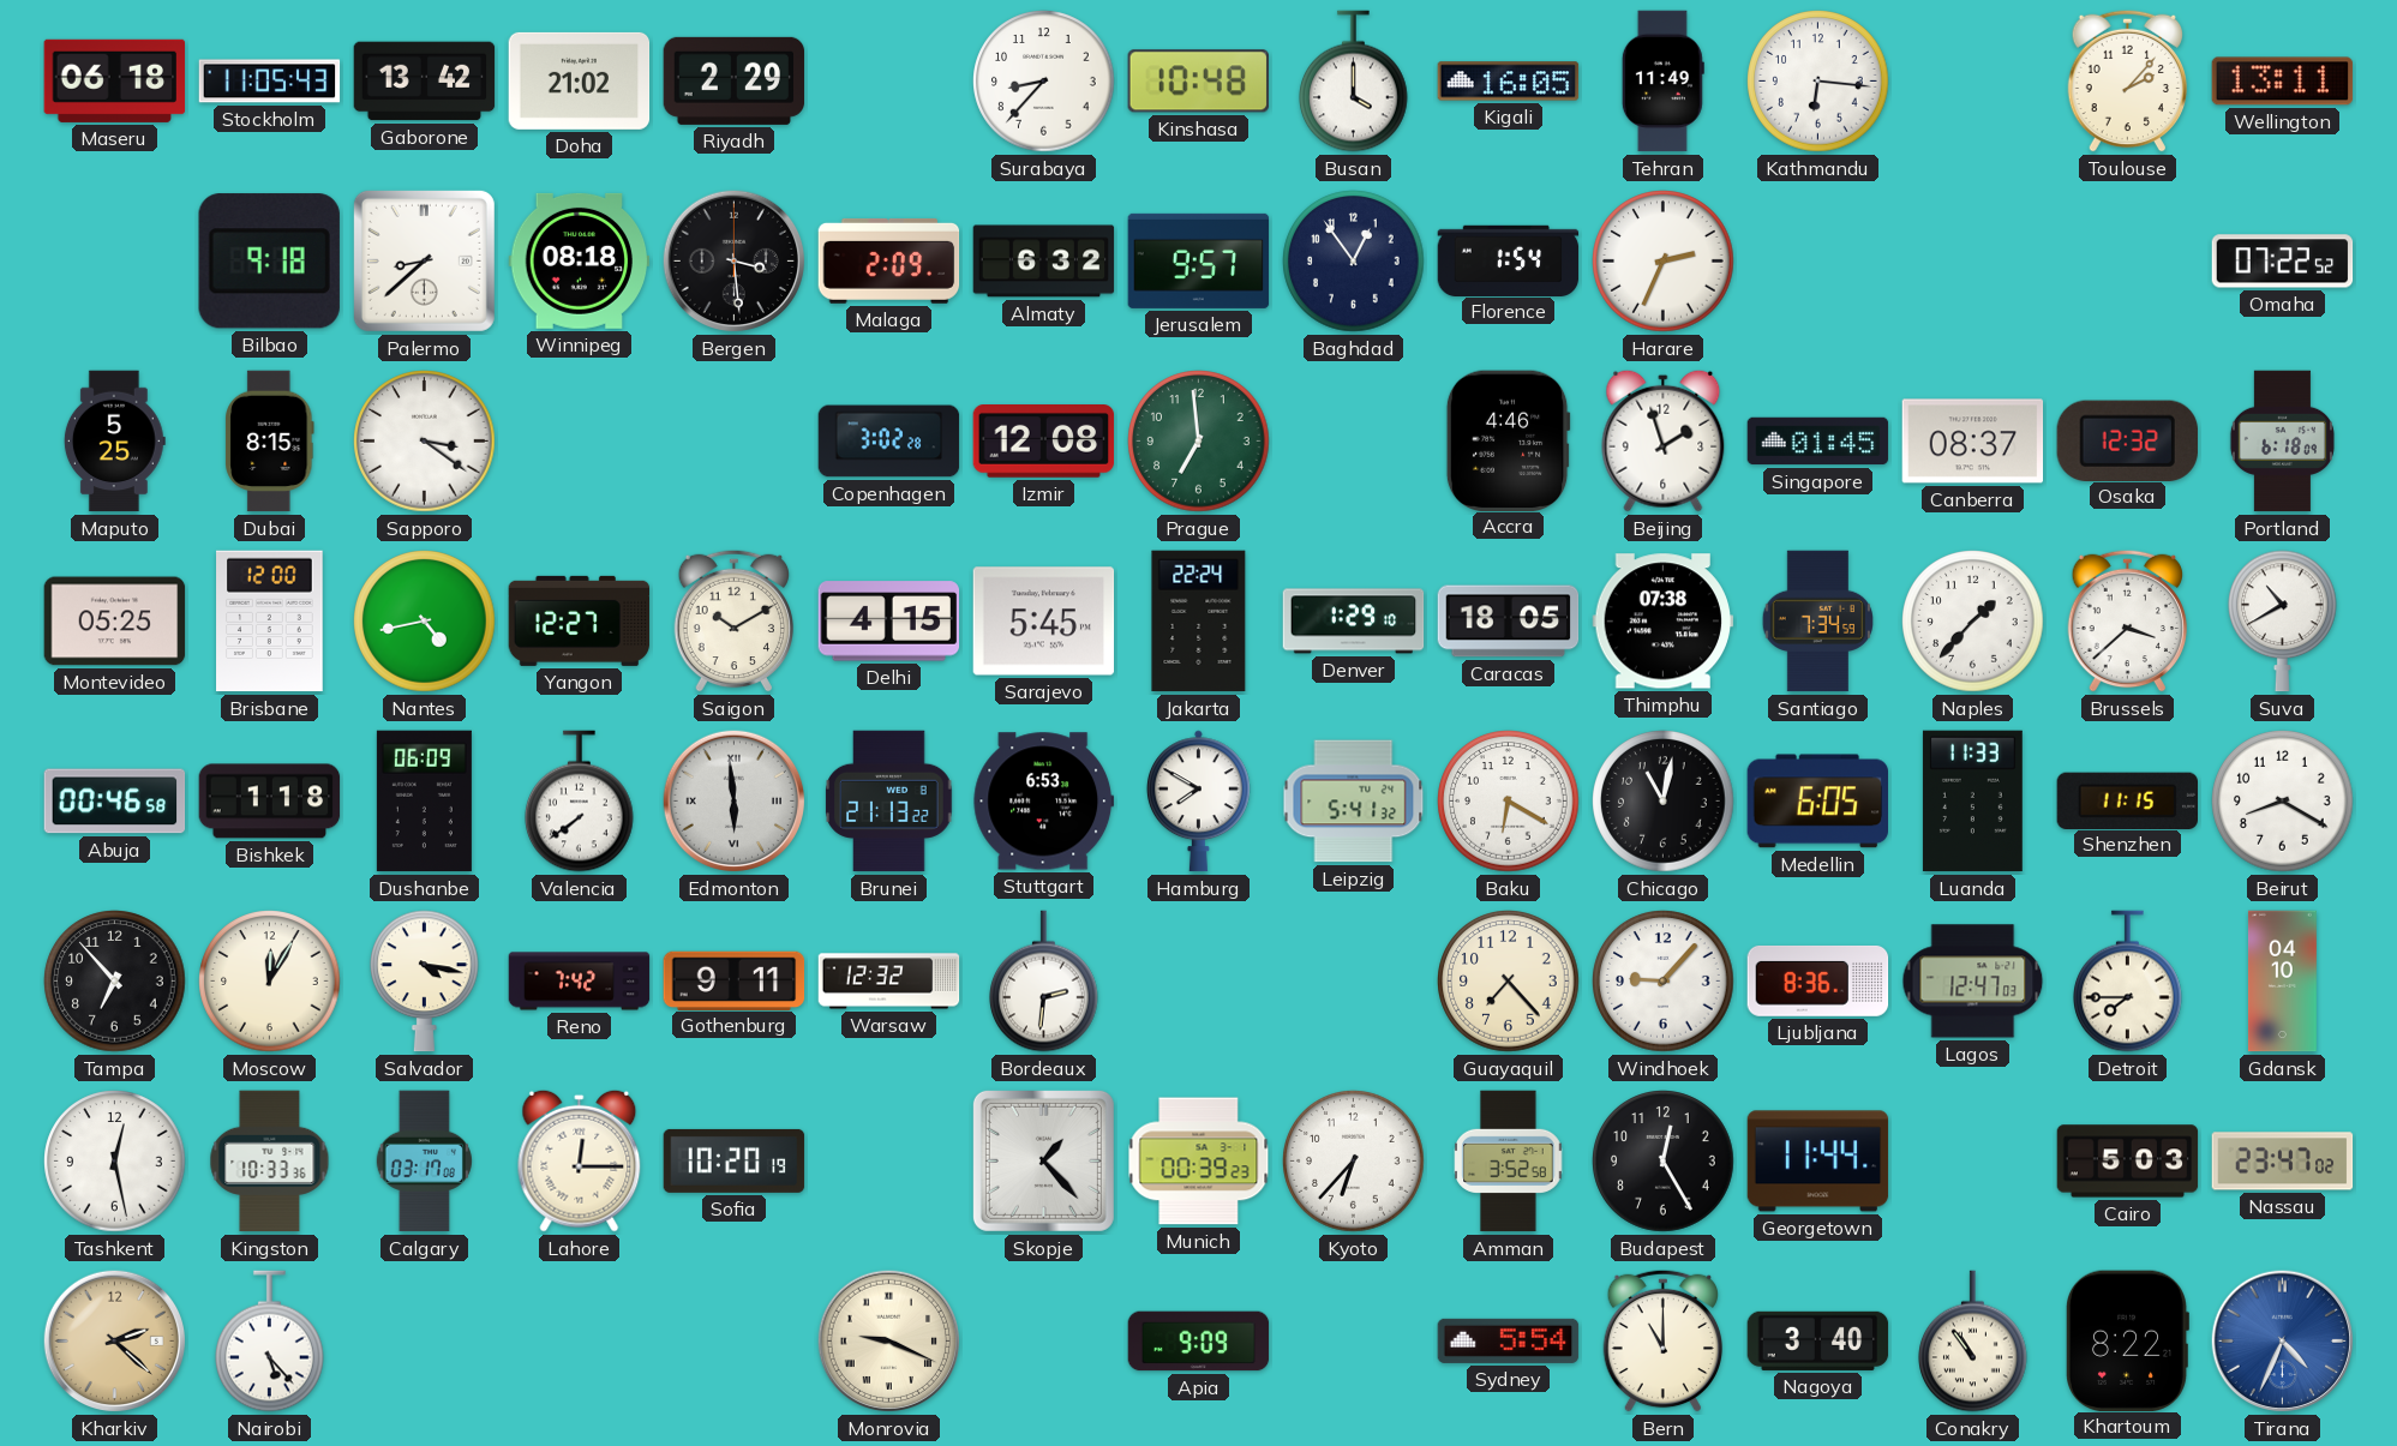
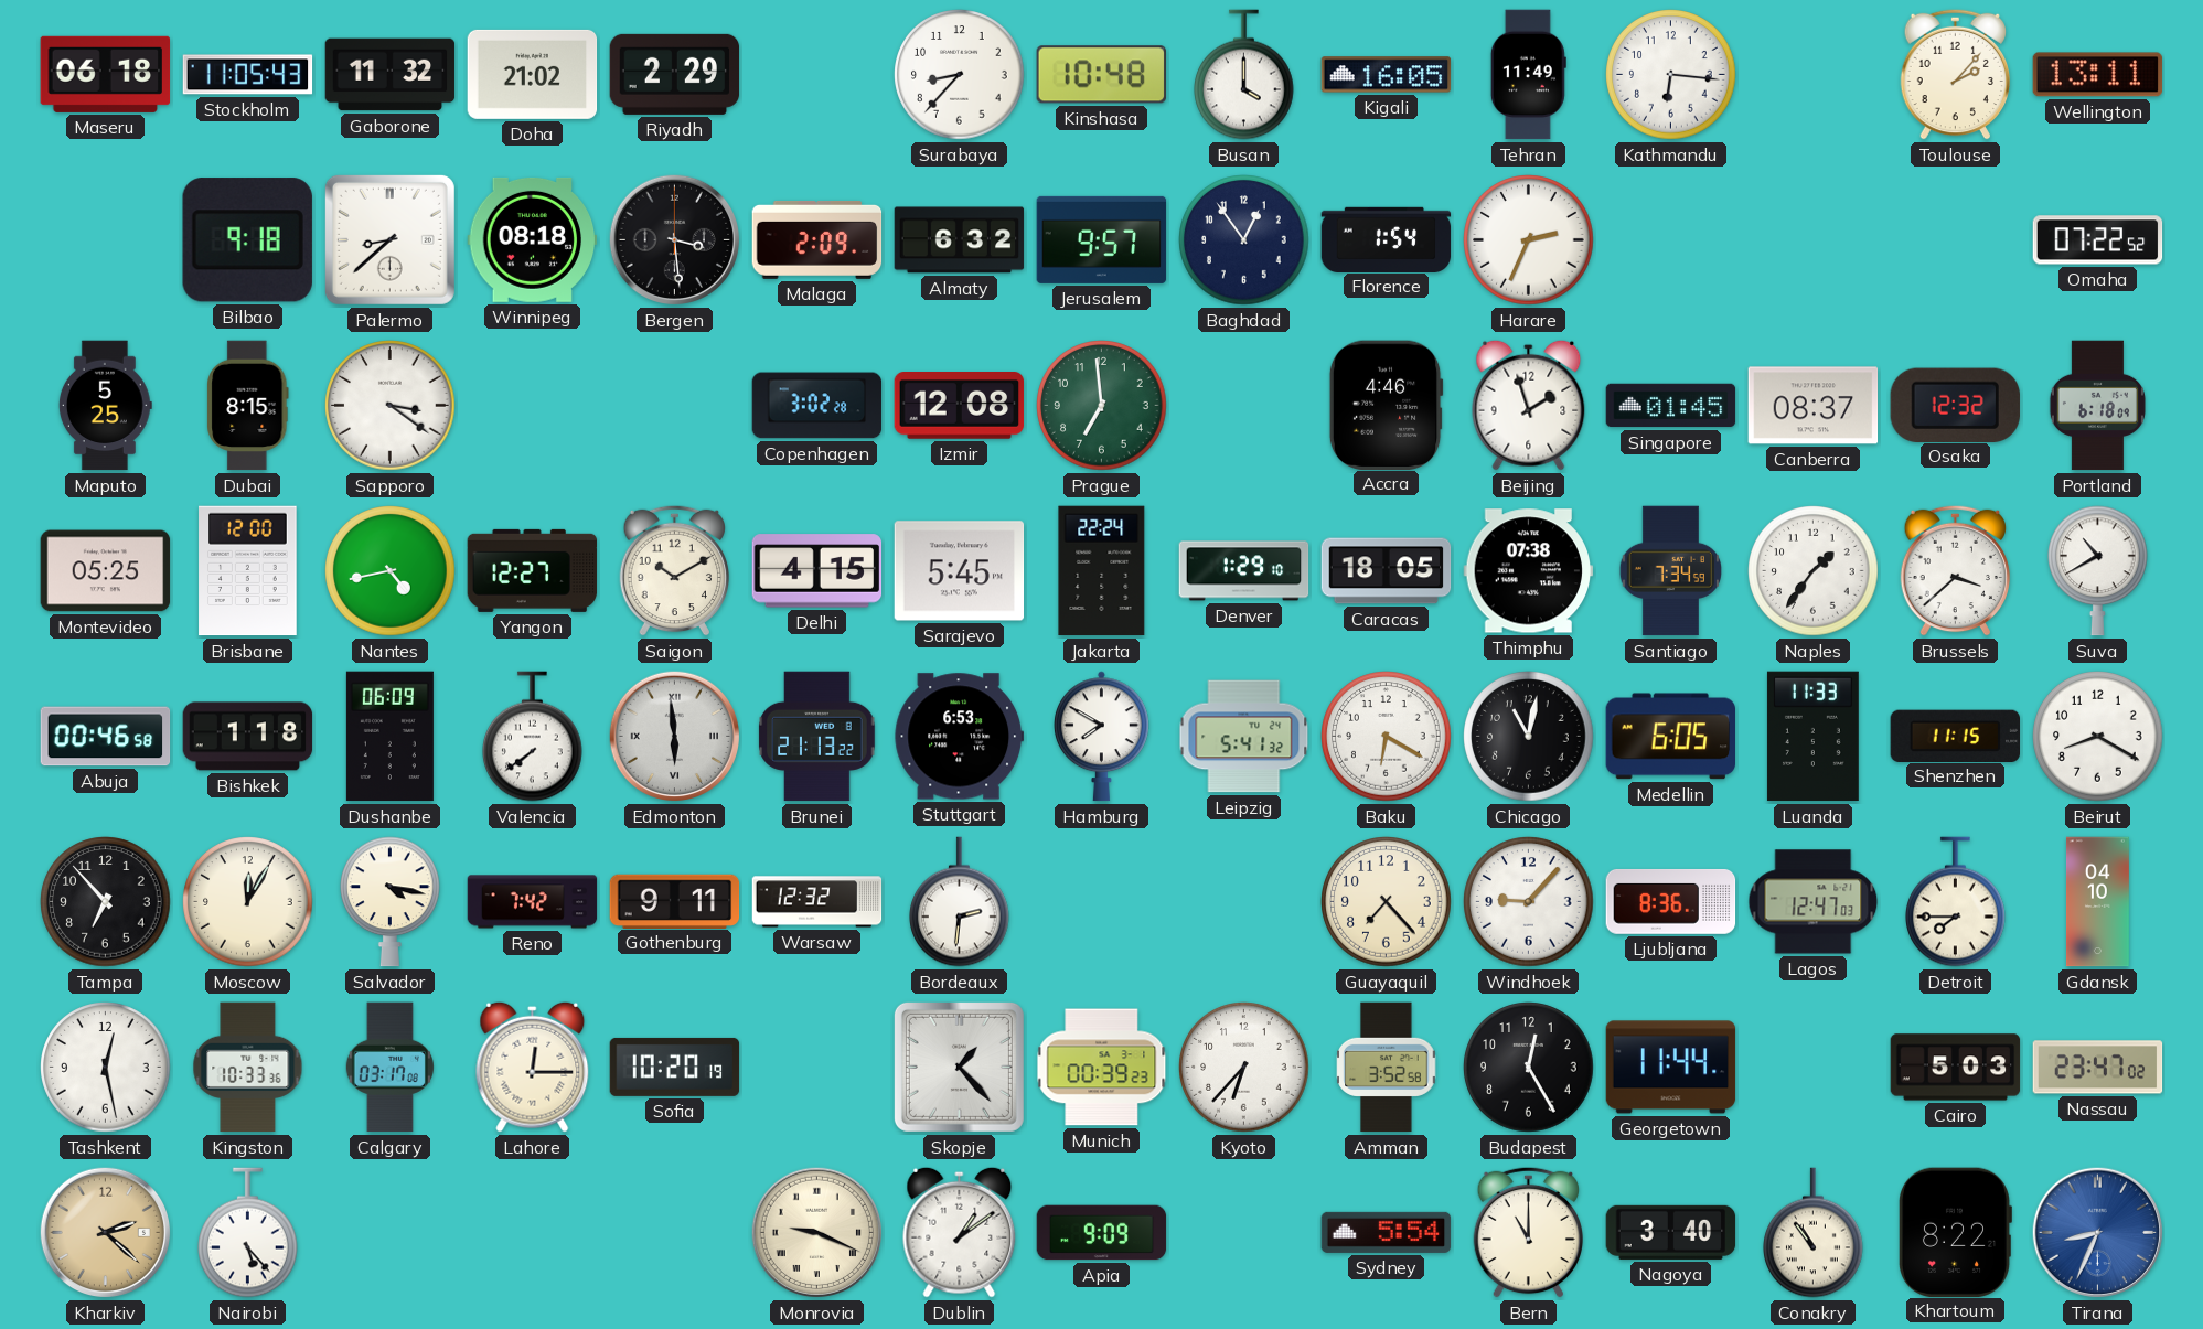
Gaborone: 13:42 -> 11:32 (391, 75)
Naples: 1:37 -> 1:36 (1814, 571)
Dublin: none -> 1:09 (960, 1232)
Tirana: 4:34 -> 8:34 (2098, 1233)
